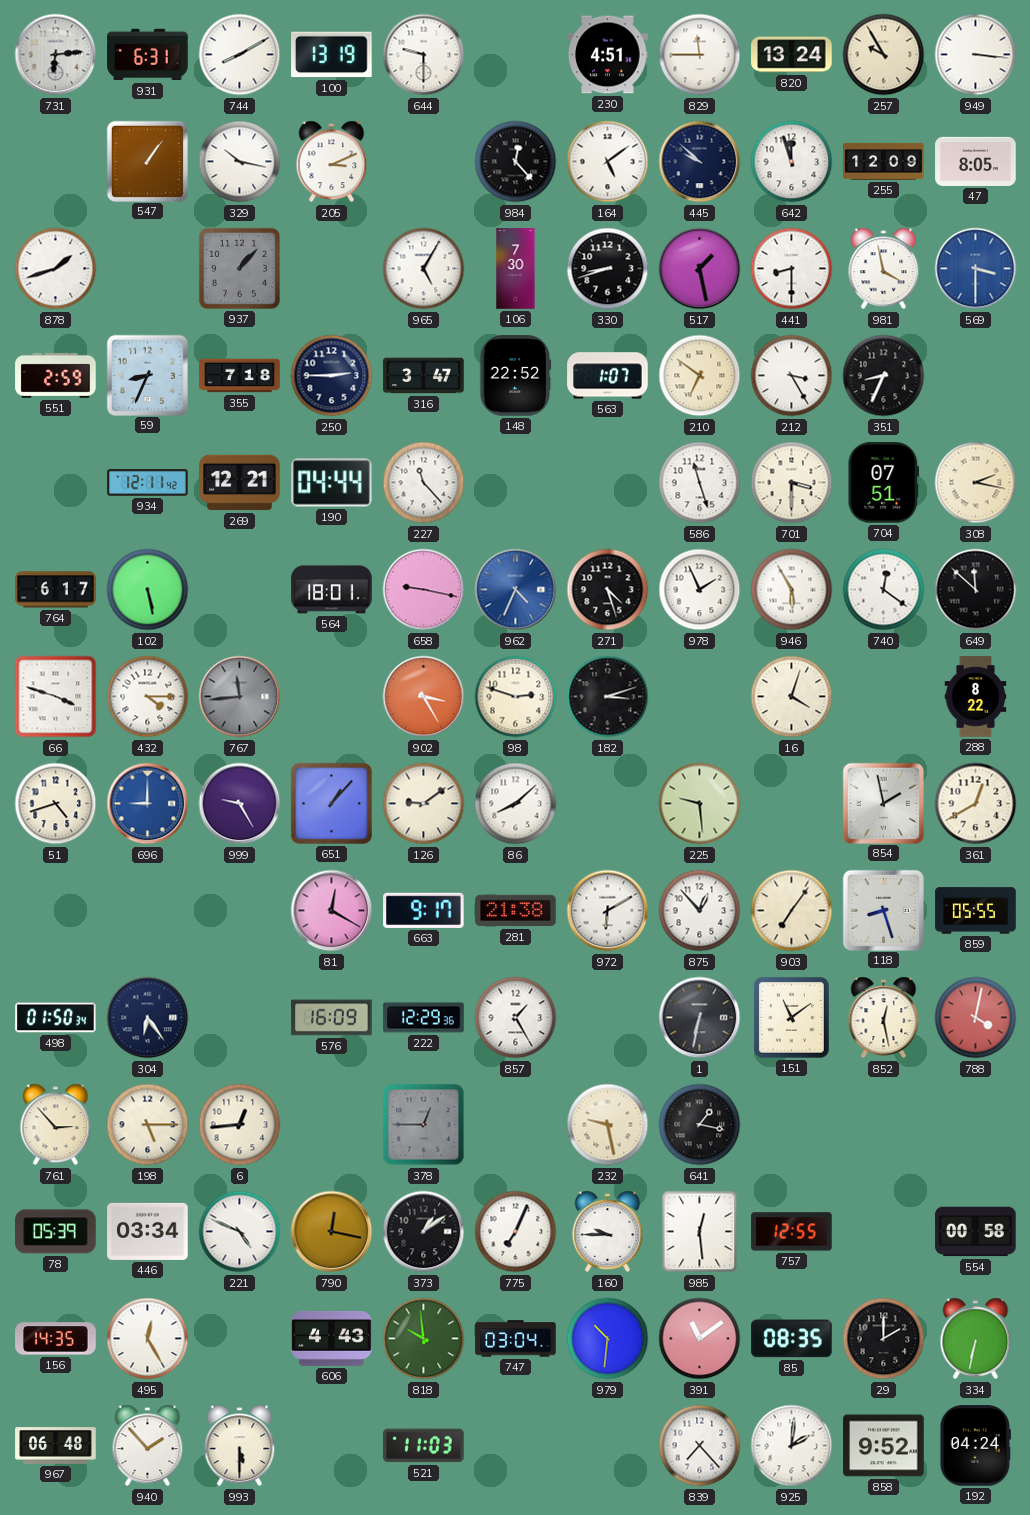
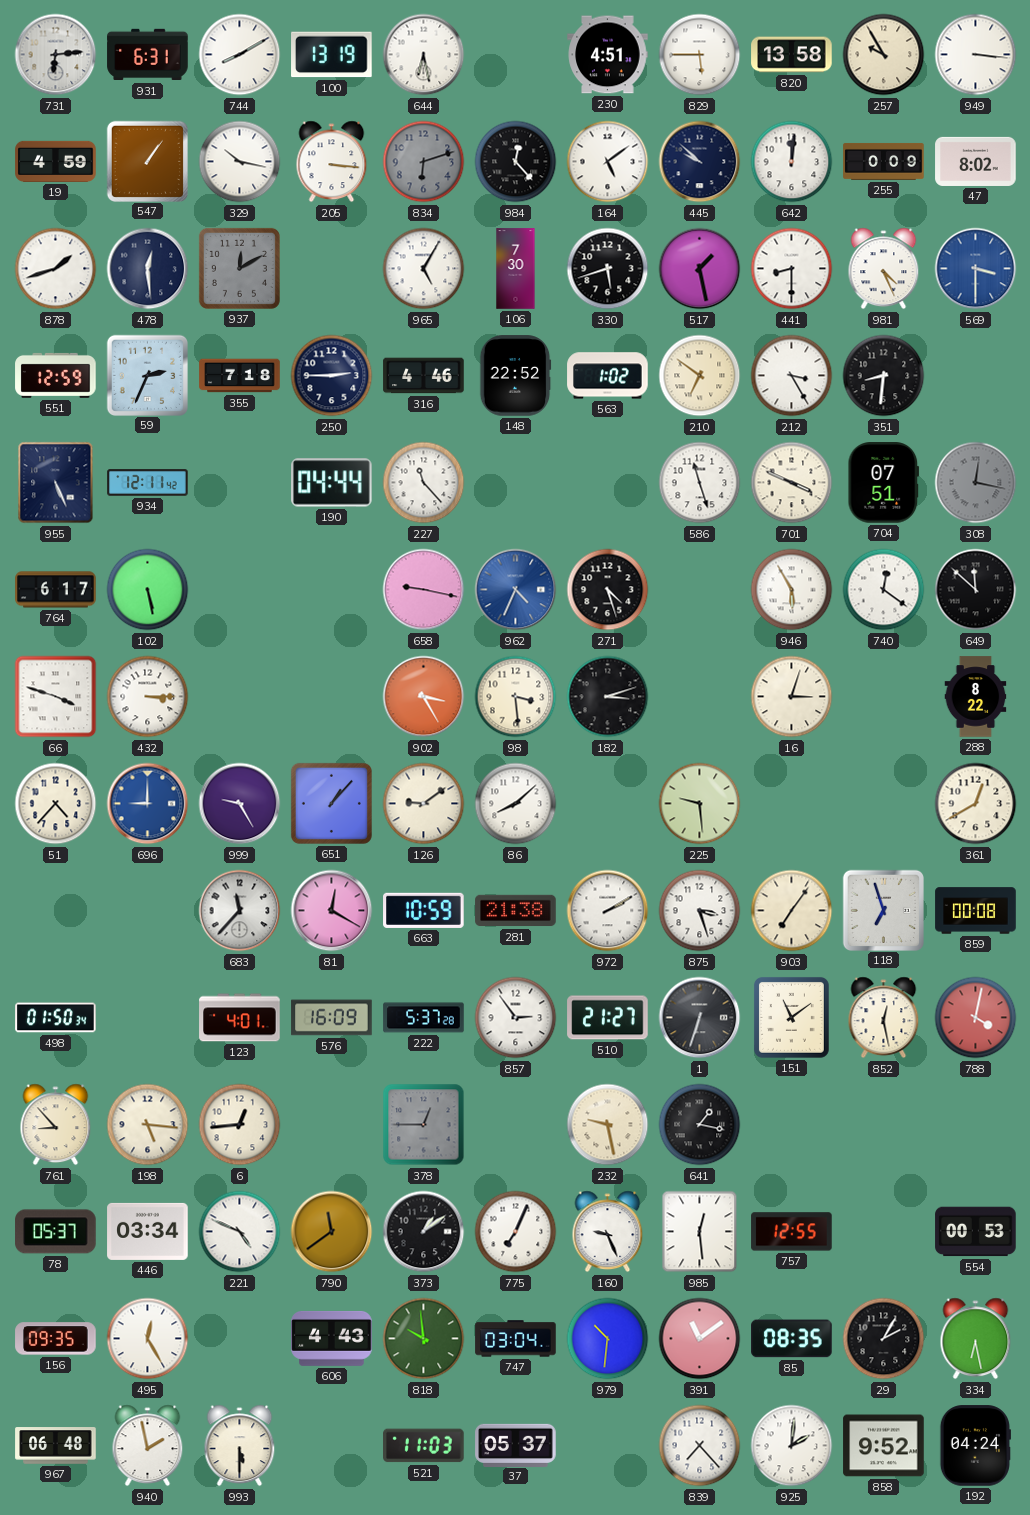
644: 9:30 -> 6:28 (424, 55)
829: 11:45 -> 5:45 (700, 55)
820: 13:24 -> 13:58 (792, 55)
19: none -> 4:59 (56, 161)
205: 3:11 -> 3:16 (332, 162)
834: none -> 6:12 (424, 162)
642: 11:57 -> 12:01 (792, 162)
255: 12:09 -> 0:09 (884, 161)
47: 8:05 -> 8:02 (976, 161)
478: none -> 12:29 (148, 269)
937: 1:07 -> 12:10 (239, 268)
330: 8:42 -> 5:42 (608, 269)
981: 3:58 -> 4:26 (884, 269)
551: 2:59 -> 12:59 (56, 375)
59: 8:34 -> 2:34 (147, 375)
316: 3:47 -> 4:46 (424, 376)
563: 1:07 -> 1:02 (608, 376)
351: 8:34 -> 8:31 (884, 376)
955: none -> 5:26 (56, 483)
269: 12:21 -> none (240, 483)
701: 3:30 -> 3:49 (792, 483)
308: 2:17 -> 12:17 (976, 483)
308 dial: cream -> grey (976, 483)
564: 18:01 -> none (332, 590)
978: 1:56 -> none (700, 590)
432: 4:15 -> 3:15 (148, 697)
767: 11:44 -> none (240, 697)
98: 2:48 -> 3:29 (516, 697)
16: 4:03 -> 3:03 (792, 697)
51: 4:42 -> 4:37 (56, 804)
854: 1:58 -> none (883, 803)
683: none -> 11:37 (240, 911)
663: 9:17 -> 10:59 (424, 910)
972: 6:10 -> 2:10 (608, 911)
875: 12:53 -> 3:27 (700, 911)
118: 8:27 -> 6:57 (883, 910)
859: 05:55 -> 00:08 (976, 911)
304: 6:24 -> none (148, 1018)
123: none -> 4:01 (240, 1018)
222: 12:29 -> 5:37 (424, 1018)
857: 1:25 -> 2:54 (516, 1018)
510: none -> 21:27 (608, 1018)
1: 6:32 -> 6:33 (700, 1018)
761: 2:53 -> 8:53 (56, 1125)
198: 5:15 -> 5:16 (148, 1125)
78: 05:39 -> 05:37 (56, 1232)
790: 12:17 -> 11:39 (332, 1232)
160: 9:45 -> 9:26 (608, 1232)
554: 00:58 -> 00:53 (976, 1232)
156: 14:35 -> 09:35 (56, 1339)
29: 2:00 -> 2:05 (884, 1339)
334: 6:32 -> 6:28 (976, 1339)
940: 1:53 -> 1:58 (148, 1446)
37: none -> 05:37 (516, 1445)
